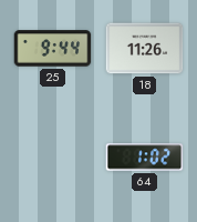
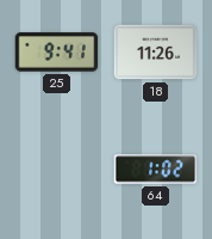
25: 9:44 -> 9:41 (57, 53)
